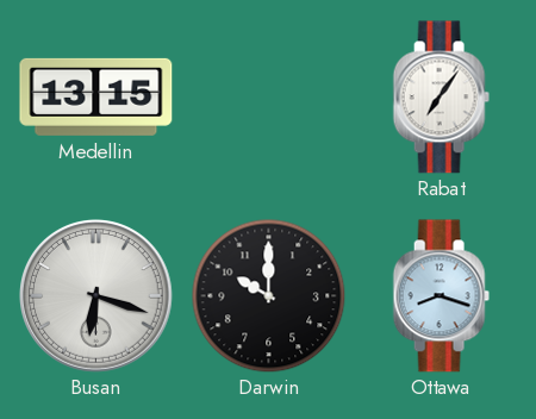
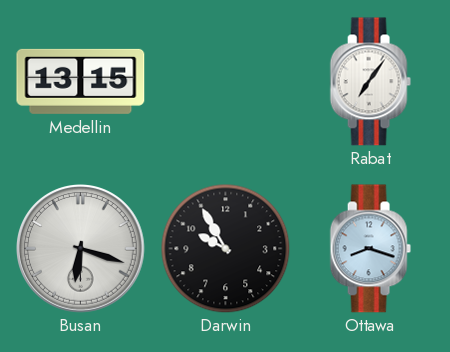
Darwin: 10:00 -> 9:55 (225, 248)
